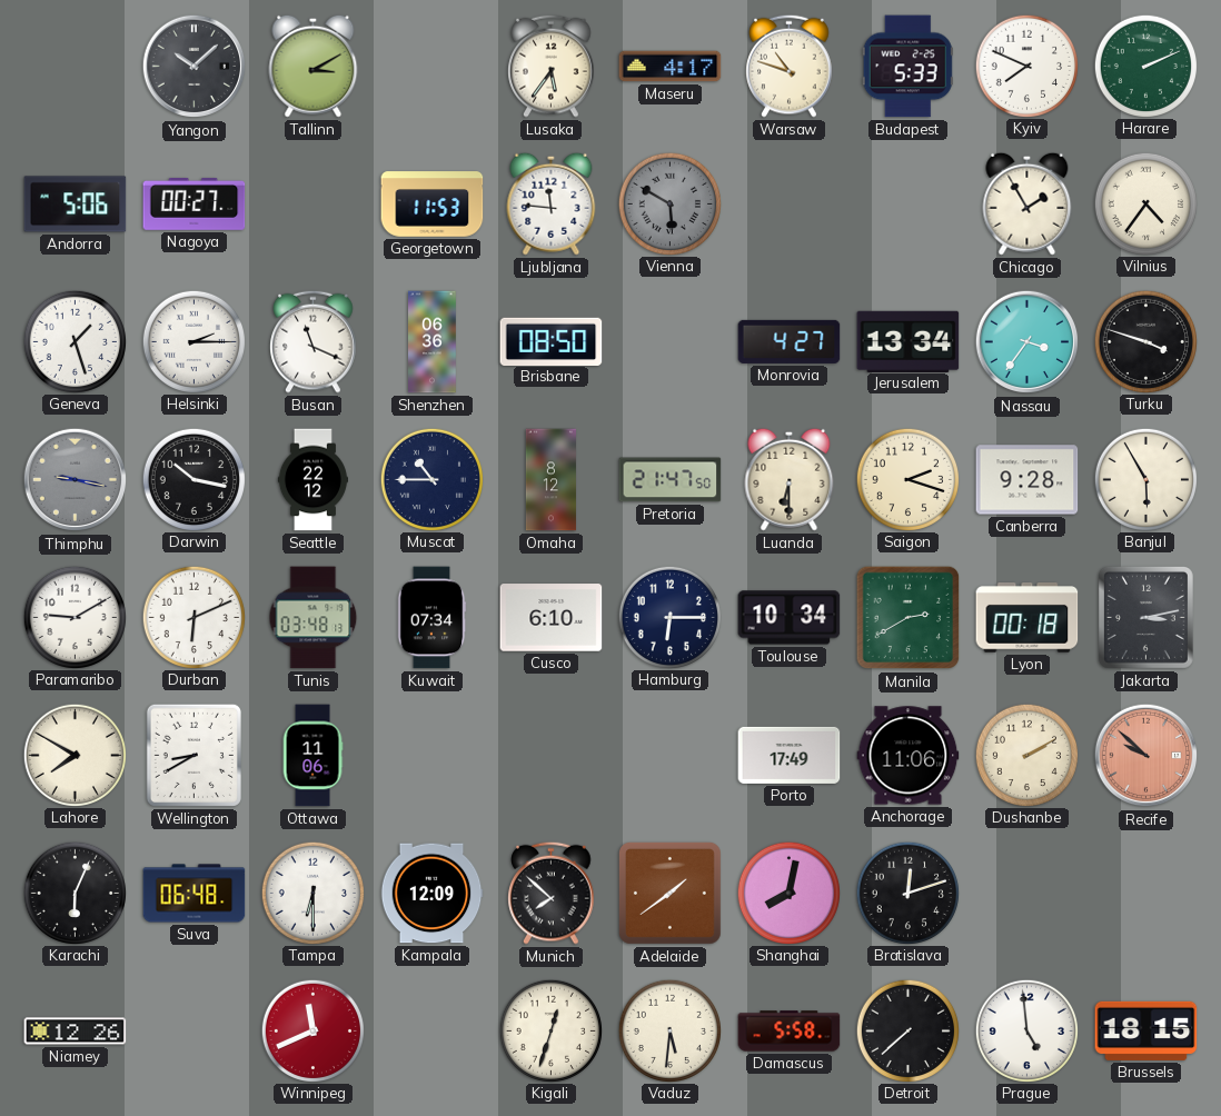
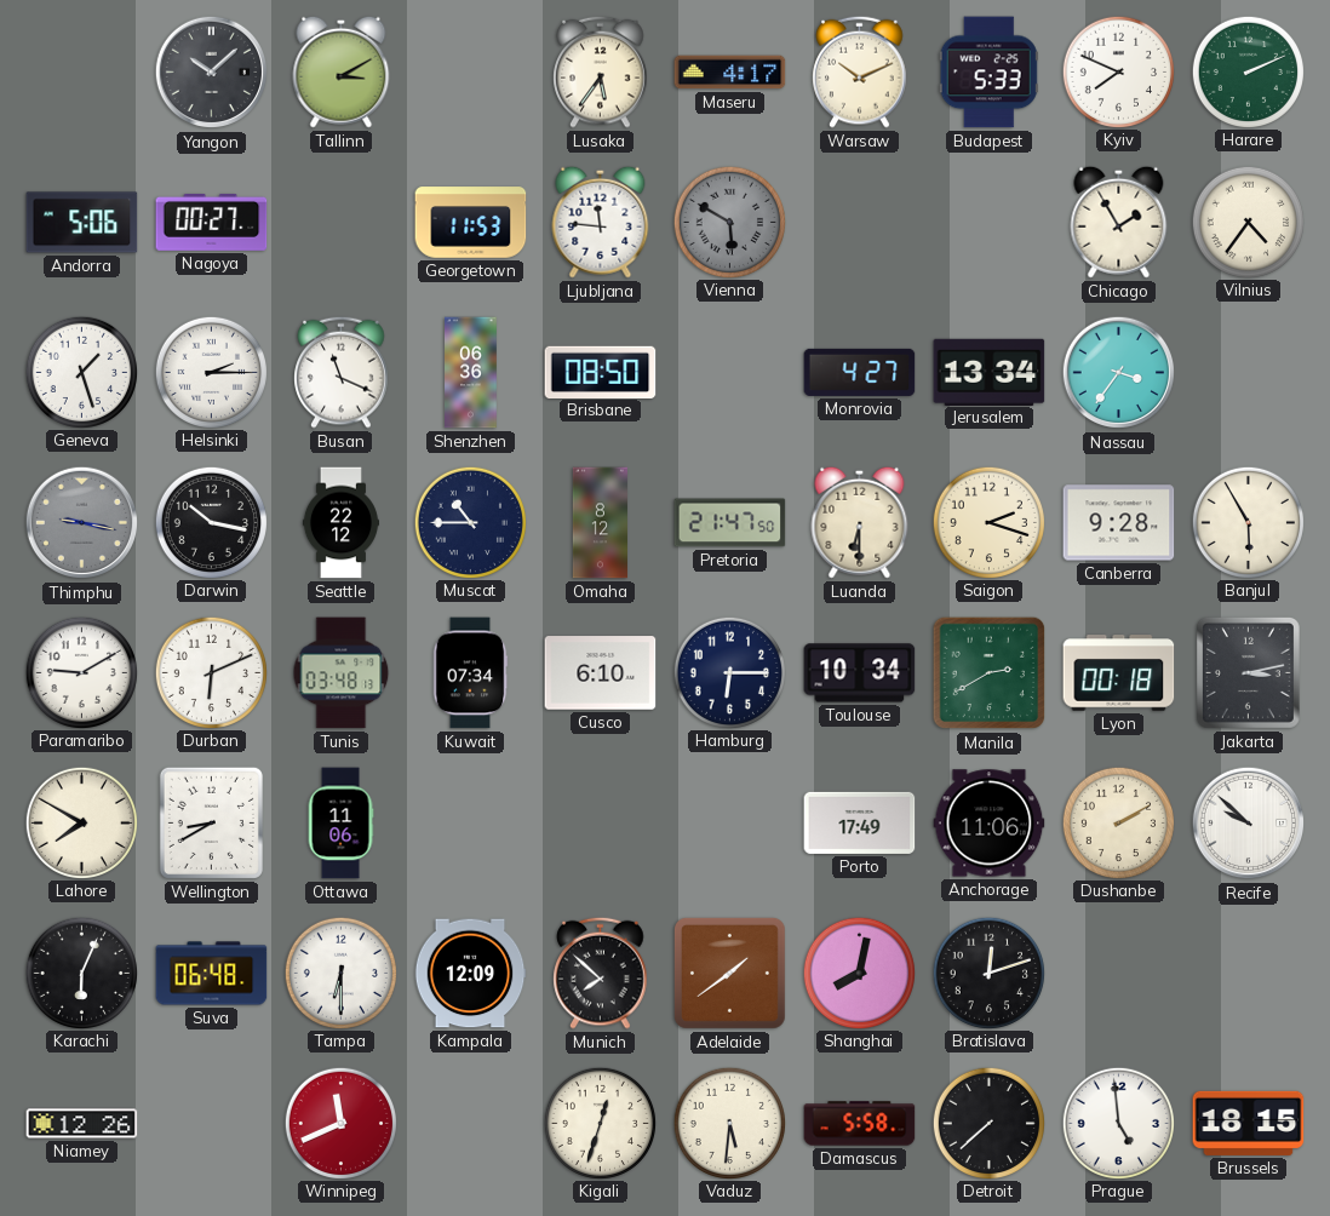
Warsaw: 10:48 -> 10:11 (860, 71)
Turku: 3:48 -> none (1145, 341)
Recife dial: salmon -> white (1249, 824)
